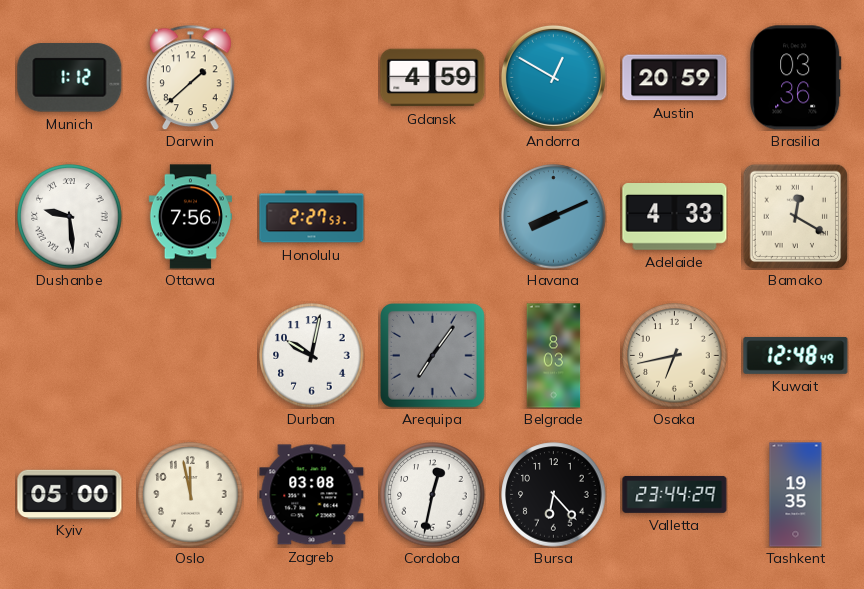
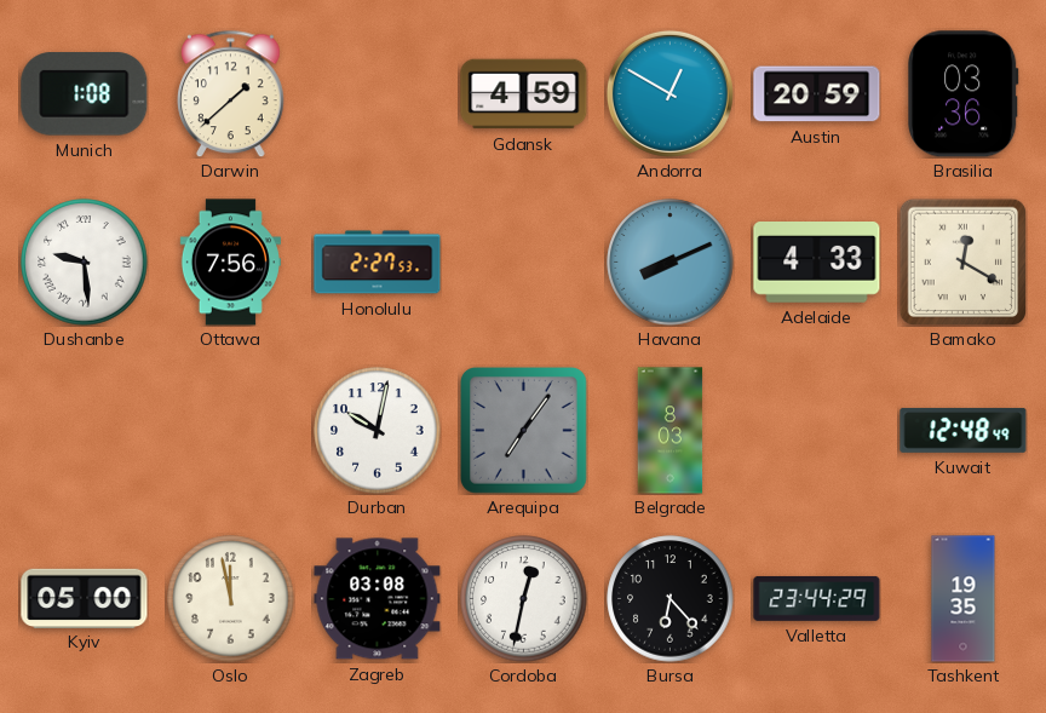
Munich: 1:12 -> 1:08 (85, 94)
Osaka: 6:43 -> none (675, 356)
